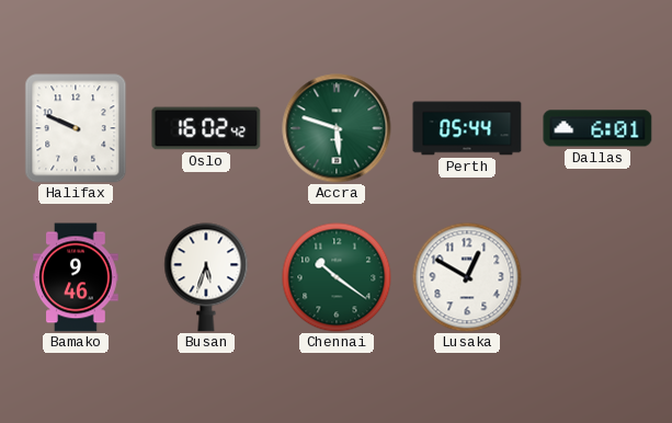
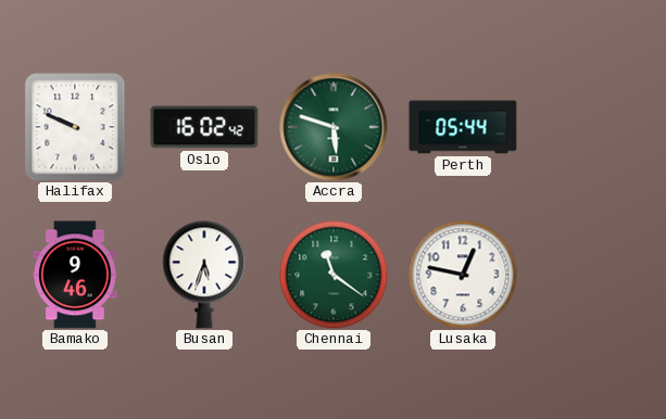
Dallas: 6:01 -> none (597, 128)
Chennai: 10:21 -> 11:21 (334, 275)
Lusaka: 12:50 -> 12:47 (463, 275)
